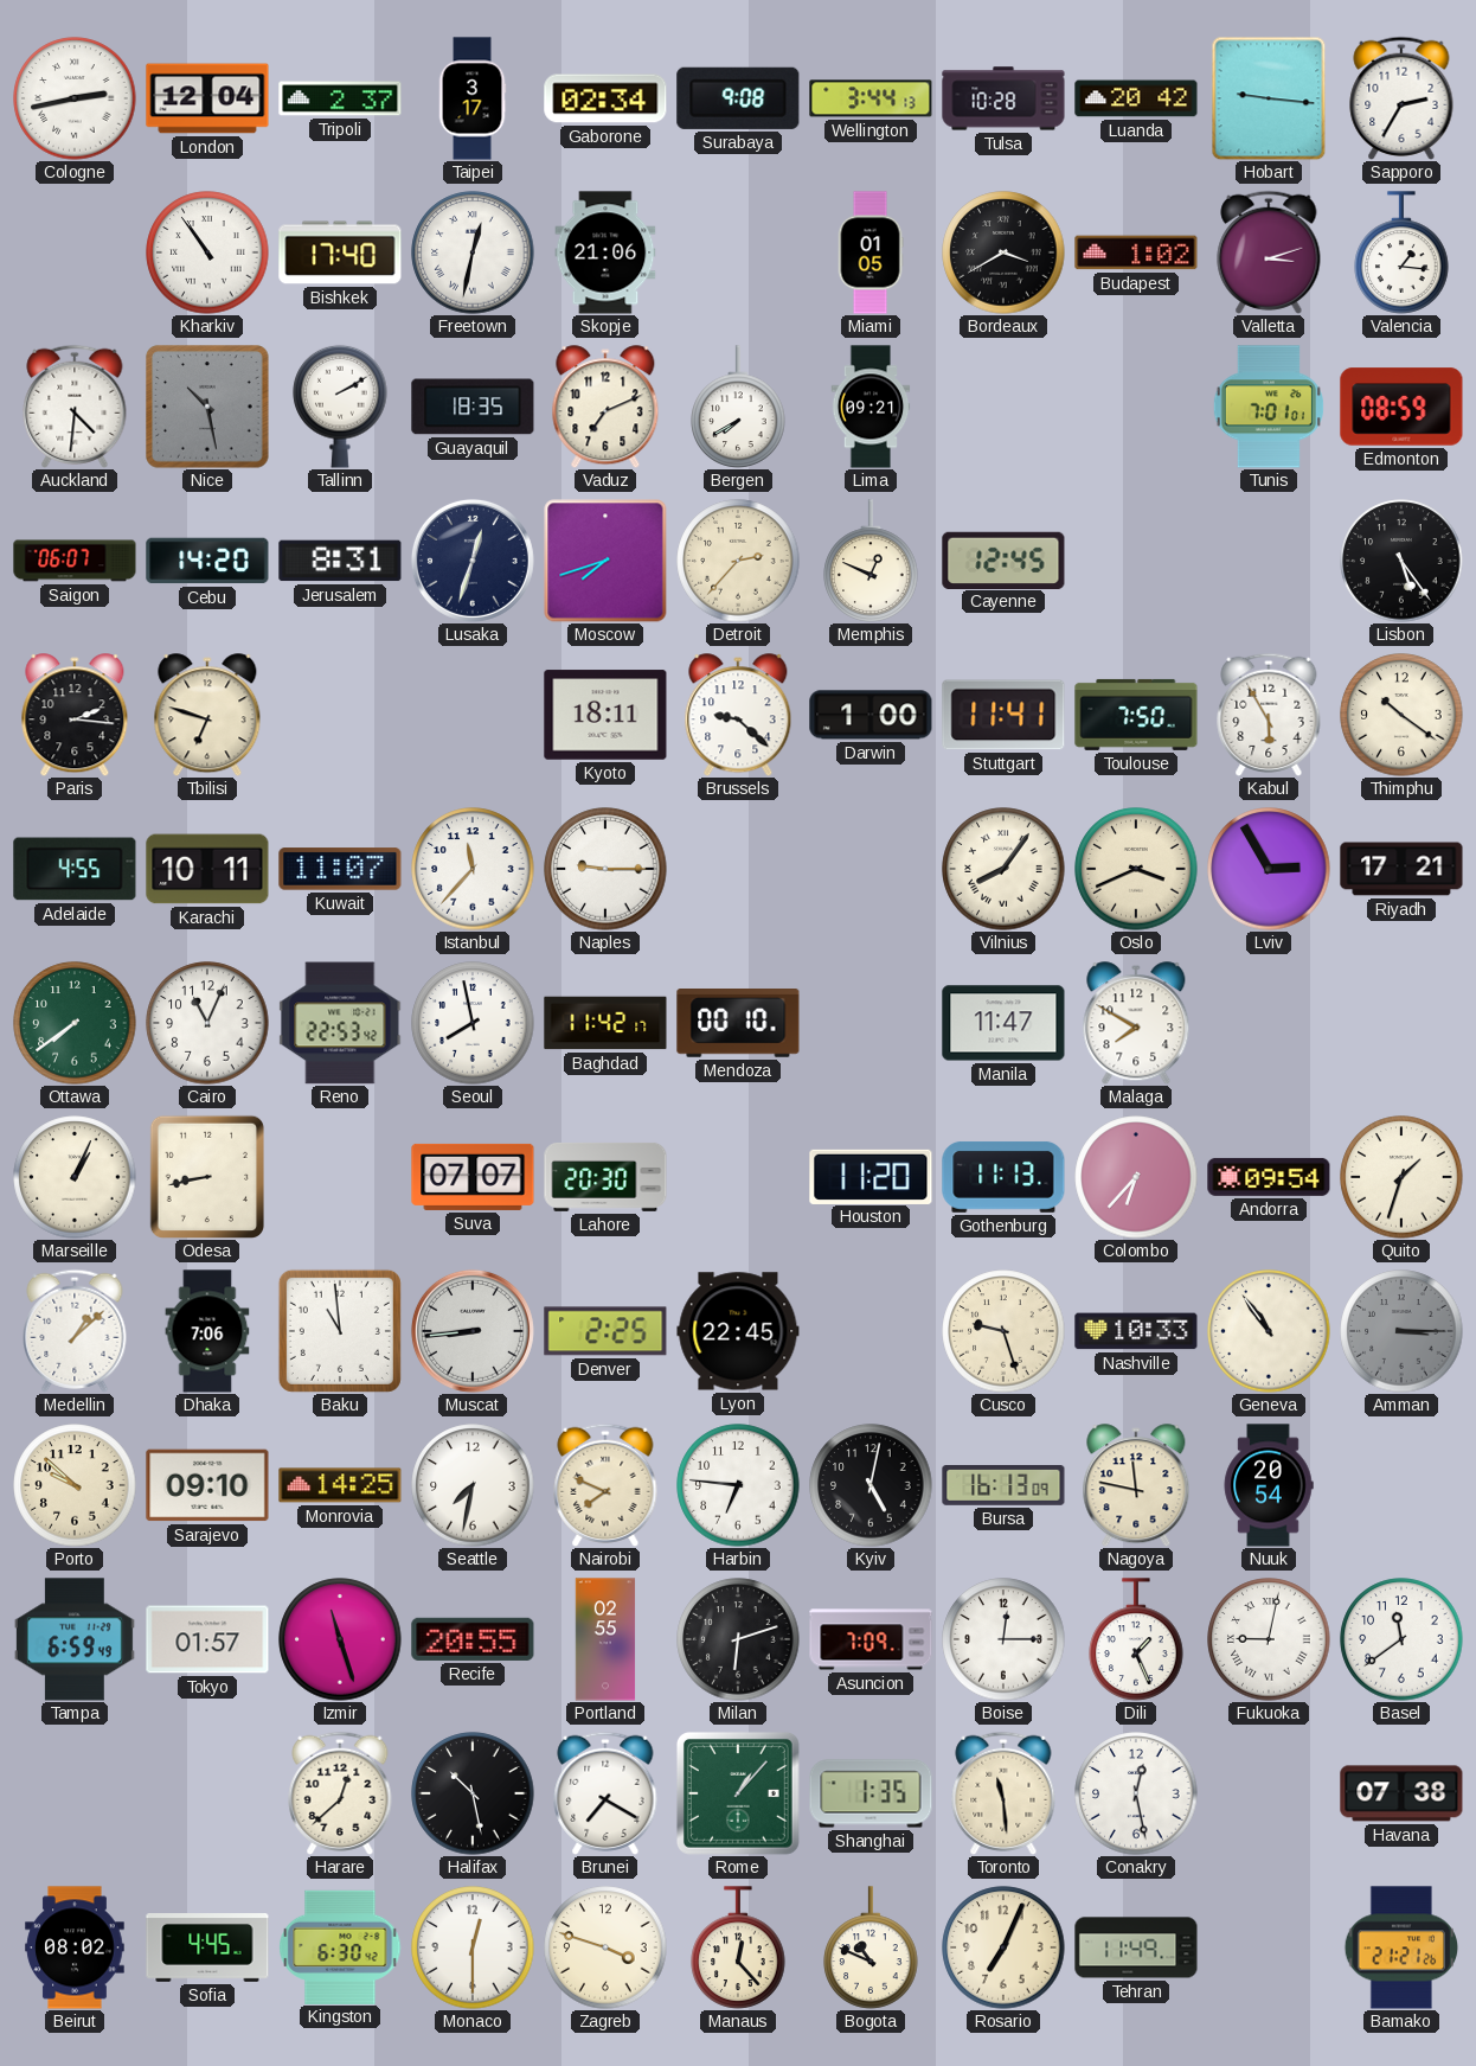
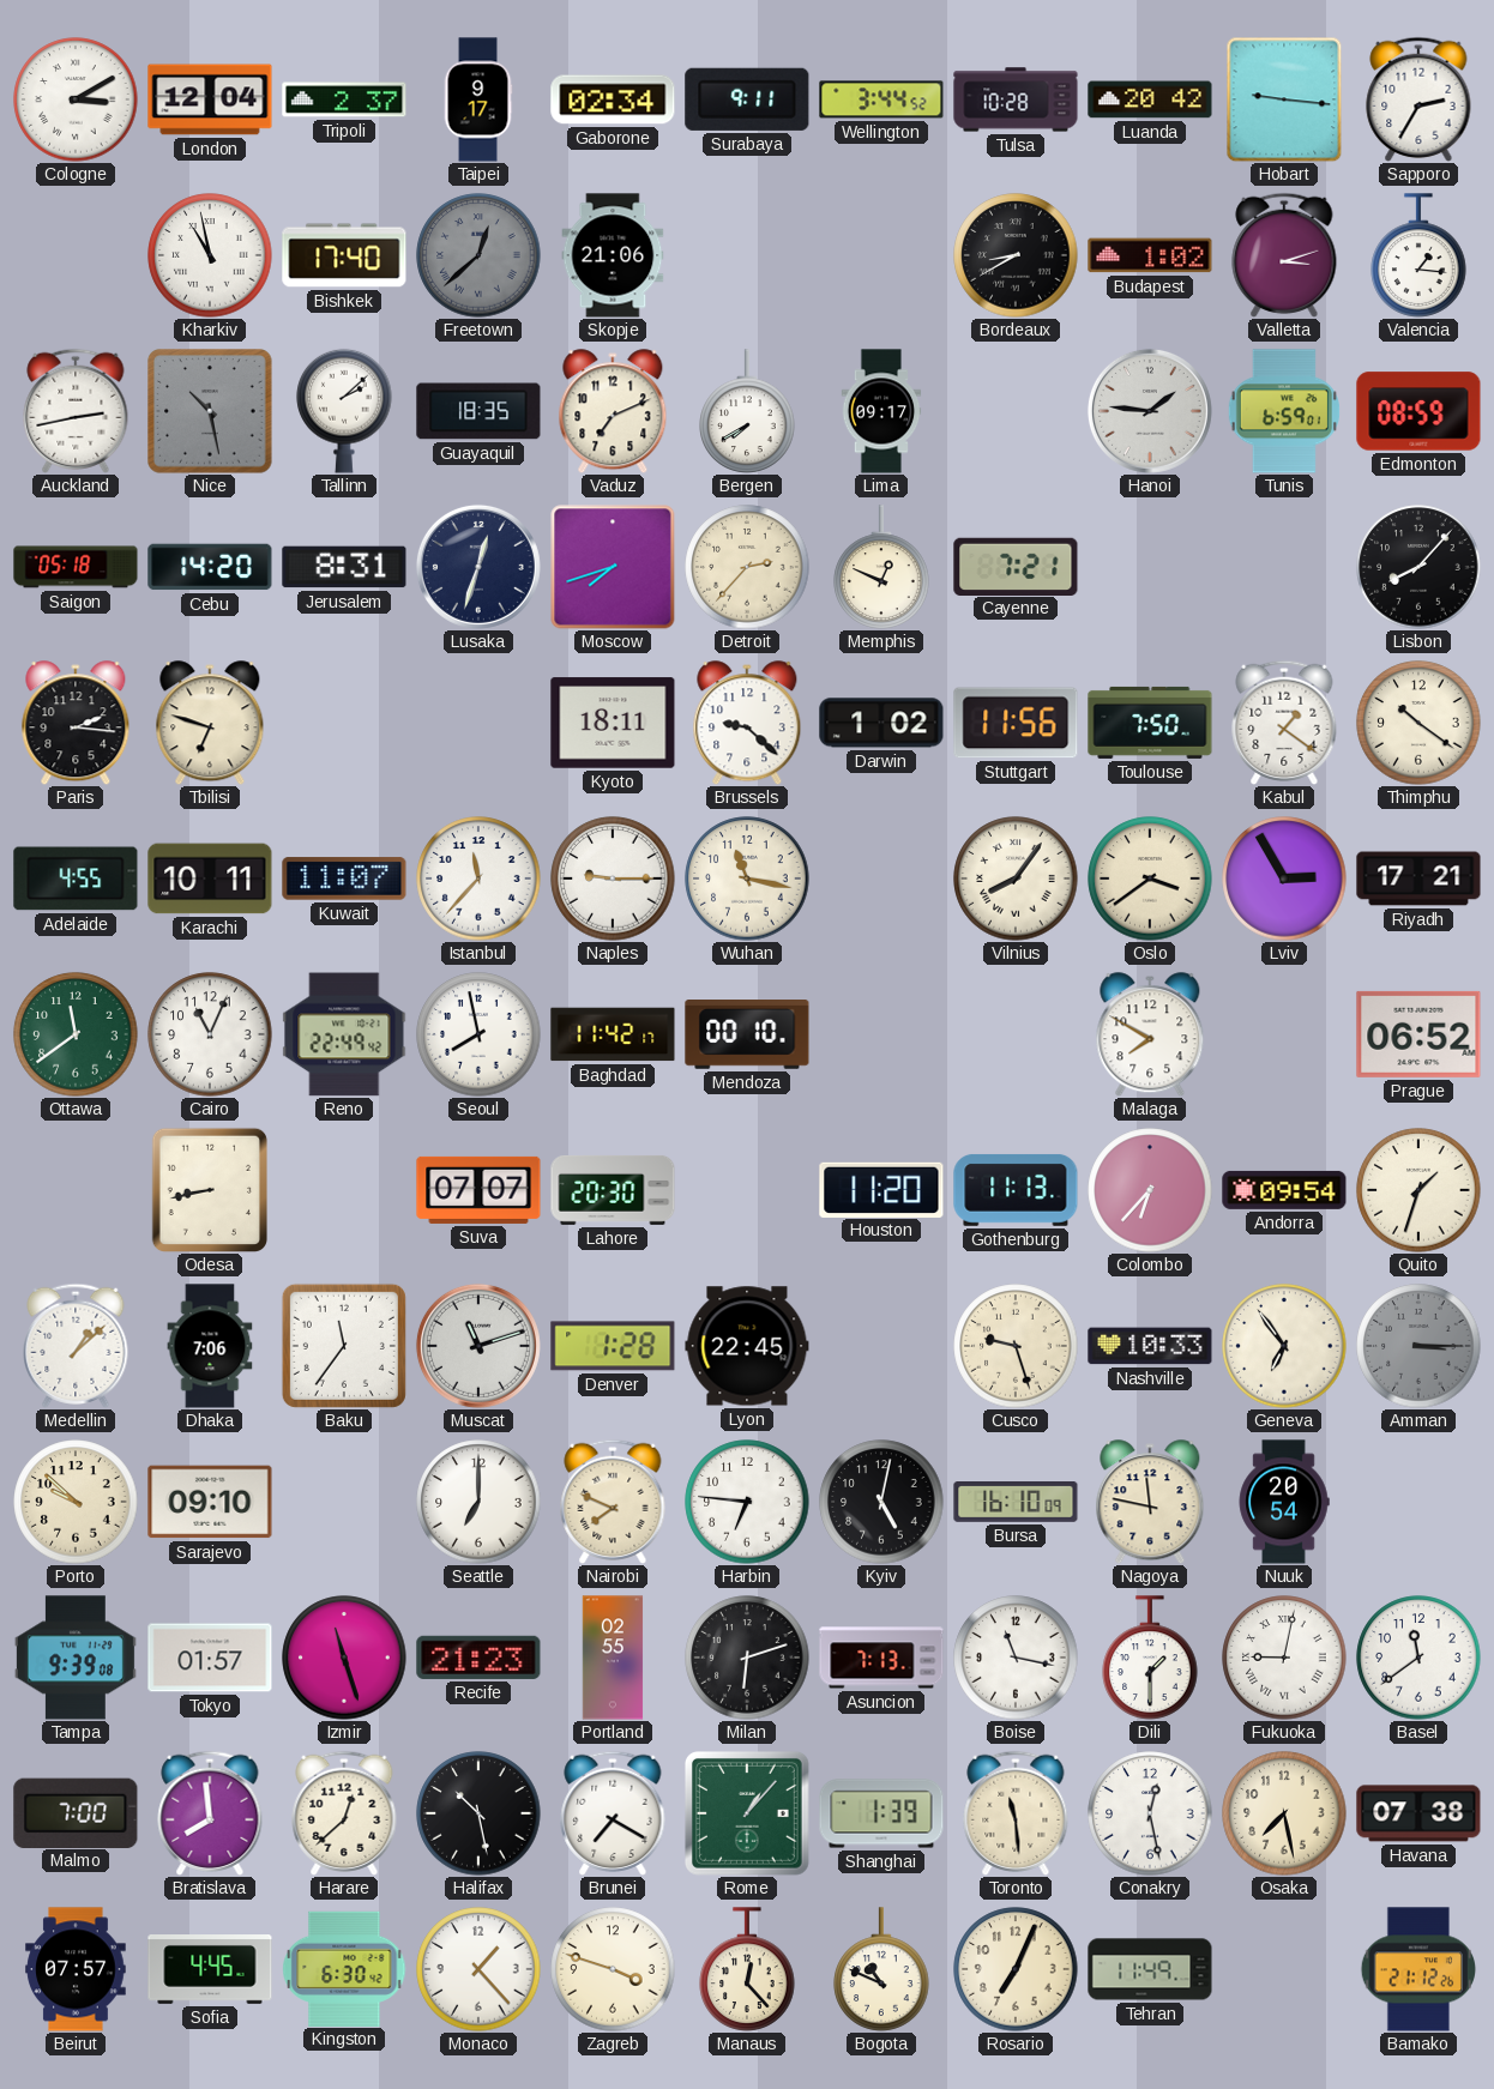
Cologne: 2:43 -> 3:10 (76, 99)
Taipei: 3:17 -> 9:17 (478, 99)
Surabaya: 9:08 -> 9:11 (747, 99)
Wellington: 3:44:13 -> 3:44:52 (881, 99)
Kharkiv: 10:54 -> 10:58 (210, 255)
Freetown: 12:32 -> 12:38 (478, 255)
Freetown dial: white -> grey (478, 255)
Miami: 01:05 -> none (871, 252)
Bordeaux: 3:40 -> 8:40 (1016, 255)
Auckland: 4:31 -> 2:43 (76, 411)
Tallinn: 2:10 -> 2:08 (344, 411)
Lima: 09:21 -> 09:17 (881, 411)
Hanoi: none -> 1:46 (1150, 411)
Tunis: 7:01 -> 6:59 (1284, 411)
Saigon: 06:07 -> 05:18 (76, 567)
Cayenne: 12:45 -> 7:21 (1016, 566)
Lisbon: 5:24 -> 8:07 (1418, 567)
Darwin: 1:00 -> 1:02 (881, 723)
Stuttgart: 11:41 -> 11:56 (1016, 723)
Kabul: 5:55 -> 1:21 (1284, 723)
Wuhan: none -> 11:17 (747, 879)
Oslo: 3:41 -> 3:39 (1150, 879)
Ottawa: 7:39 -> 11:39 (76, 1034)
Reno: 22:53 -> 22:49 (344, 1034)
Manila: 11:47 -> none (1003, 1023)
Prague: none -> 06:52 (1418, 1034)
Marseille: 1:04 -> none (75, 1177)
Baku: 10:59 -> 11:36 (344, 1346)
Muscat: 8:44 -> 11:12 (478, 1346)
Denver: 2:25 -> 1:28 (613, 1346)
Geneva: 10:54 -> 6:54 (1284, 1346)
Monrovia: 14:25 -> none (340, 1485)
Seattle: 7:32 -> 7:00 (478, 1502)
Bursa: 16:13 -> 16:10 (1016, 1503)
Tampa: 6:59 -> 9:39 (76, 1658)
Recife: 20:55 -> 21:23 (478, 1658)
Asuncion: 7:09 -> 7:13 (881, 1658)
Boise: 12:15 -> 11:17 (1016, 1658)
Dili: 1:26 -> 1:30 (1150, 1658)
Malmo: none -> 7:00 (76, 1812)
Bratislava: none -> 7:59 (210, 1813)
Shanghai: 1:35 -> 1:39 (881, 1813)
Osaka: none -> 7:28 (1284, 1813)
Beirut: 08:02 -> 07:57 (76, 1969)
Monaco: 12:30 -> 1:23 (478, 1969)
Bamako: 21:21 -> 21:12 (1417, 1969)
